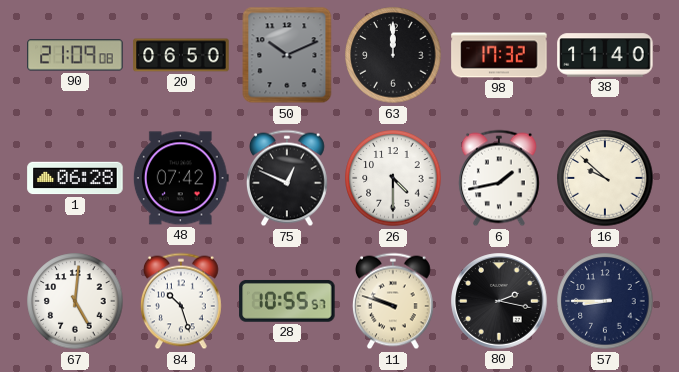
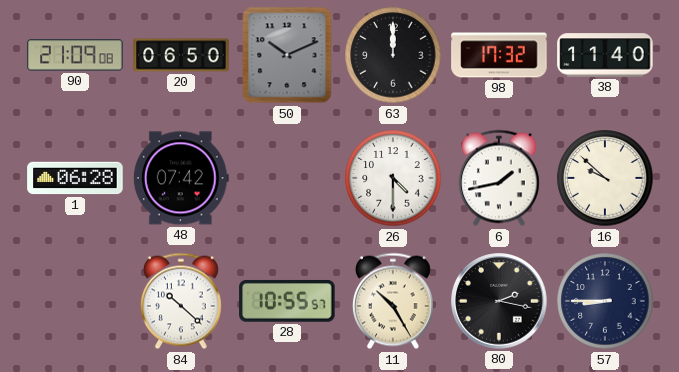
75: 12:49 -> none (287, 178)
67: 5:01 -> none (75, 301)
84: 10:27 -> 10:22 (181, 301)
11: 9:48 -> 10:25 (393, 301)
